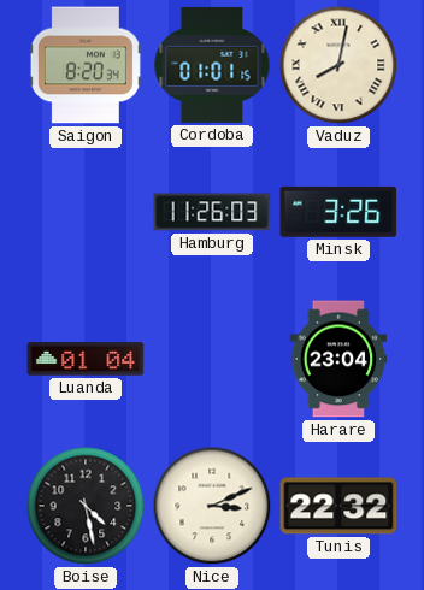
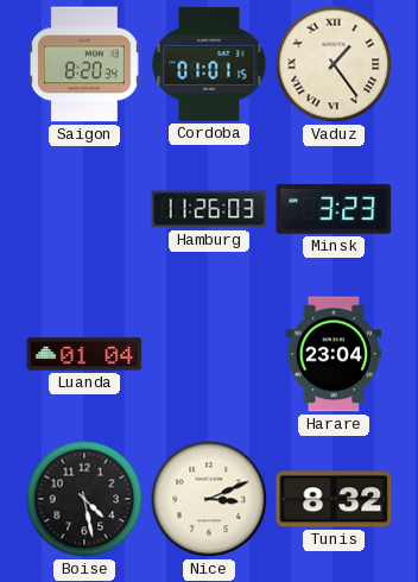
Vaduz: 8:02 -> 1:24 (334, 64)
Minsk: 3:26 -> 3:23 (334, 209)
Tunis: 22:32 -> 8:32 (334, 499)
